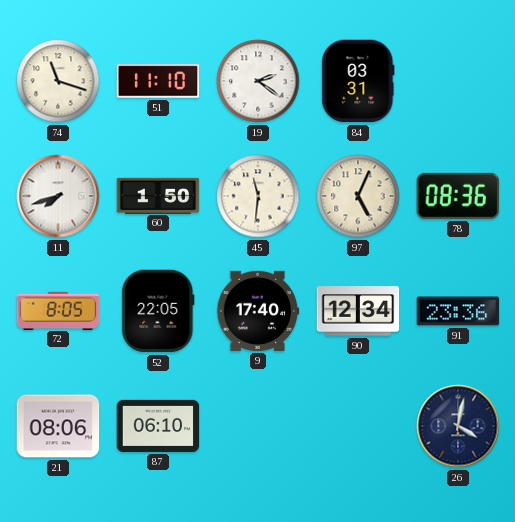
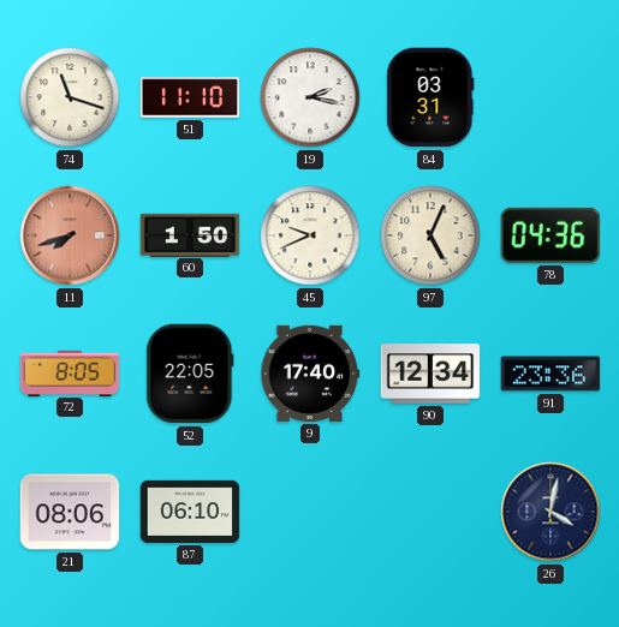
19: 2:21 -> 2:17 (310, 97)
11 dial: white -> salmon (70, 235)
45: 11:31 -> 9:41 (310, 235)
78: 08:36 -> 04:36 (550, 235)
